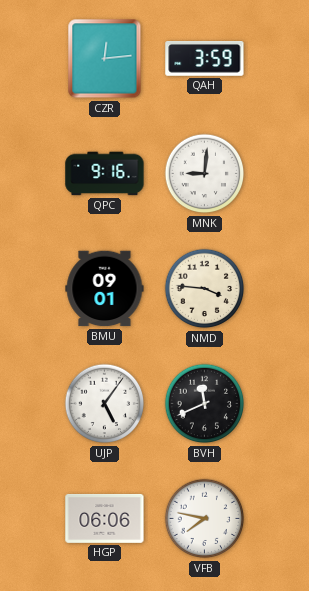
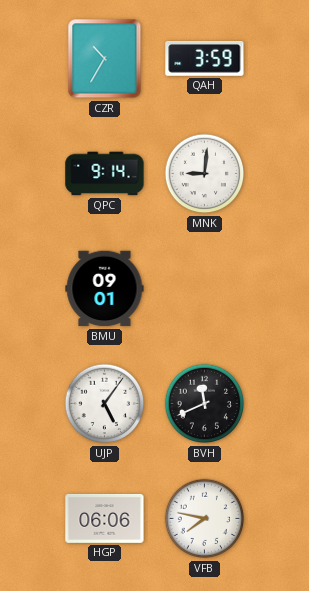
CZR: 12:14 -> 10:35 (105, 59)
QPC: 9:16 -> 9:14 (105, 174)
NMD: 3:46 -> none (205, 289)
